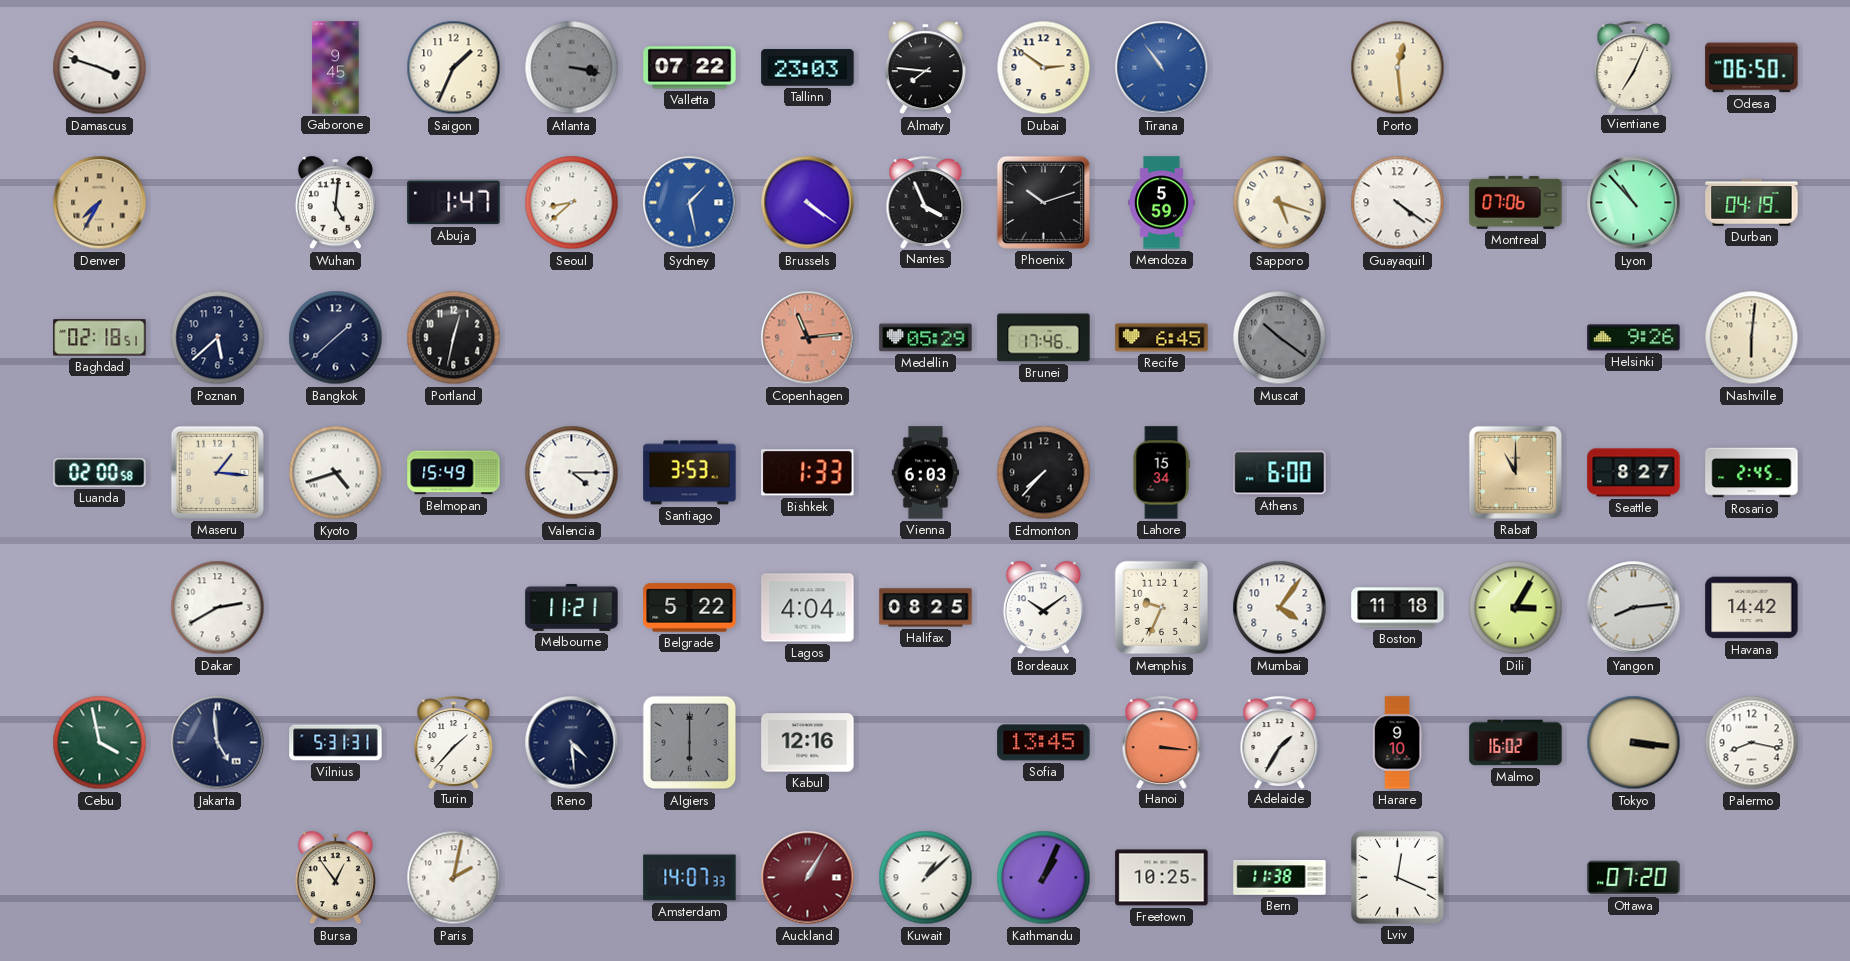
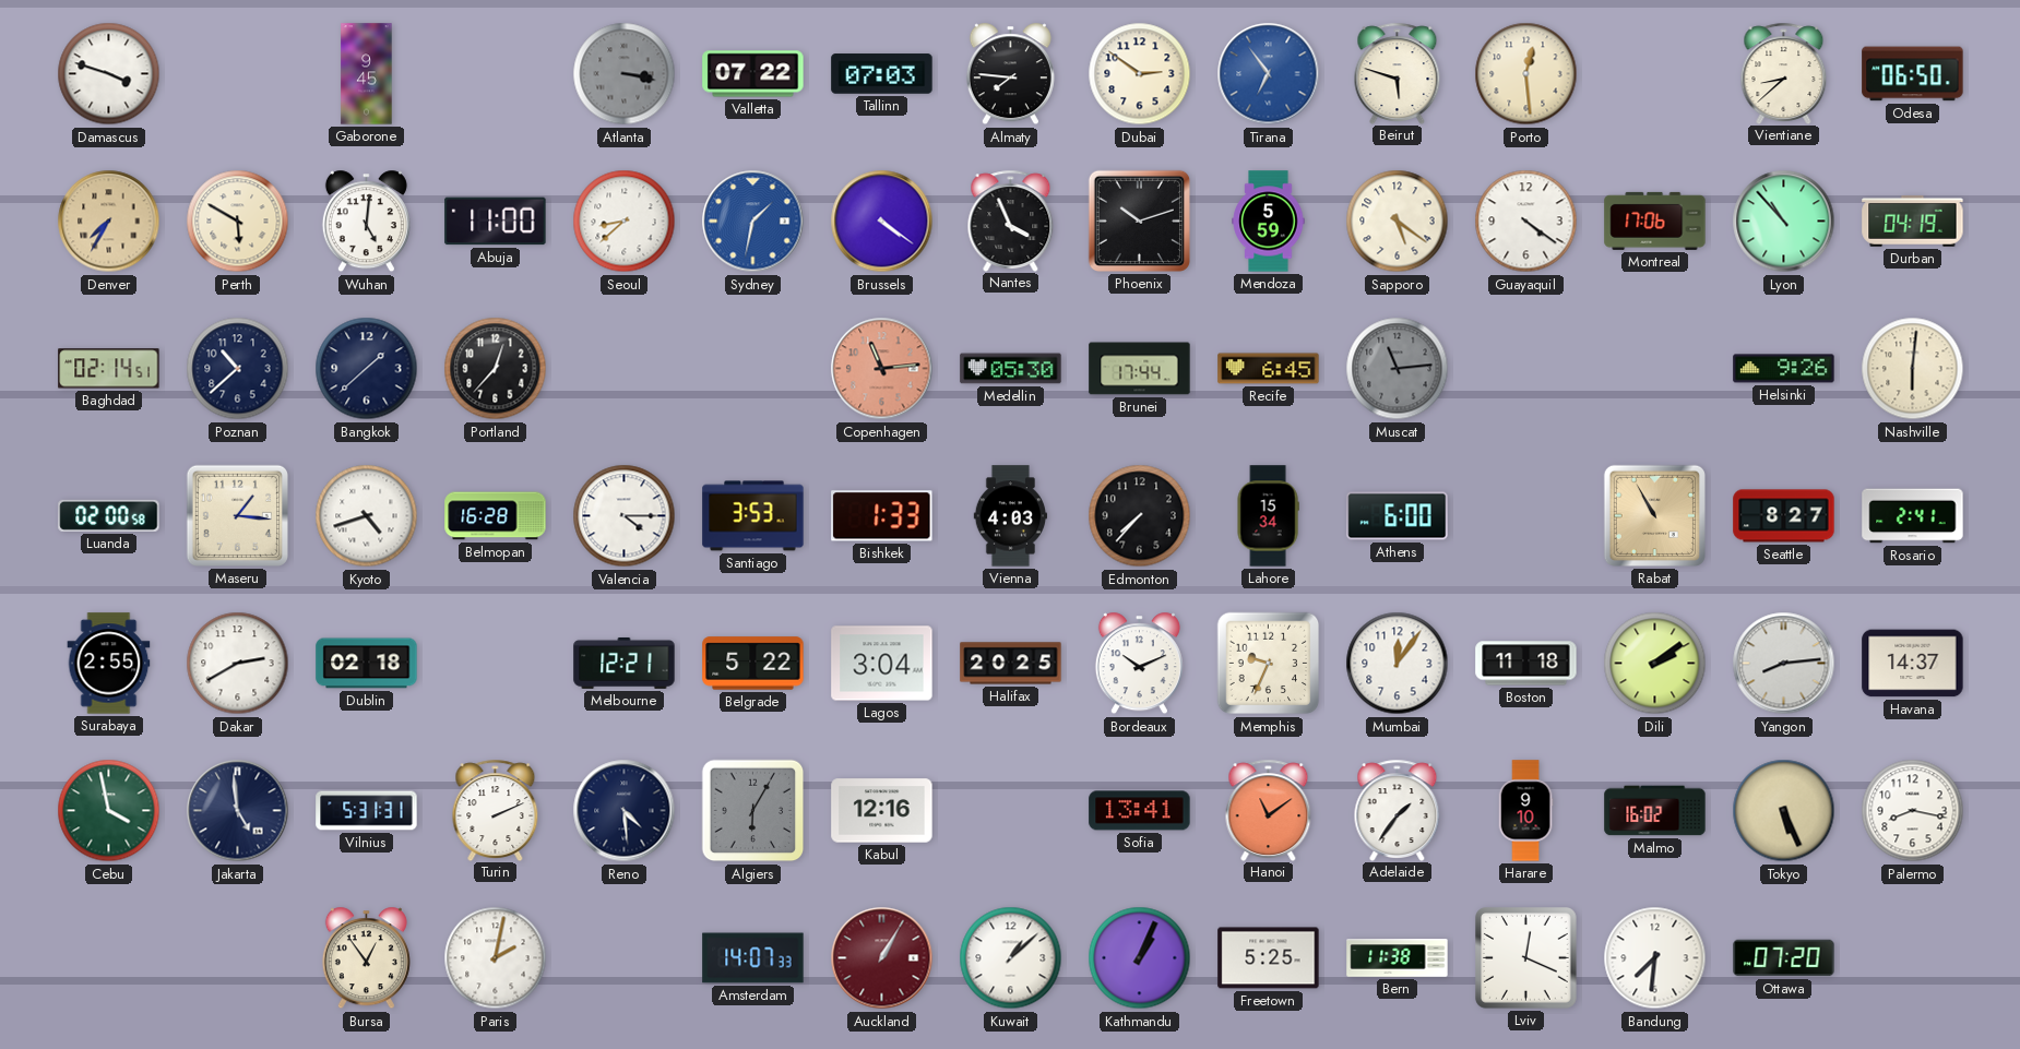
Saigon: 1:34 -> none (454, 68)
Tallinn: 23:03 -> 07:03 (882, 74)
Tirana: 10:54 -> 6:54 (1269, 74)
Beirut: none -> 5:48 (1398, 73)
Vientiane: 7:04 -> 8:38 (1784, 73)
Perth: none -> 5:50 (238, 222)
Abuja: 1:47 -> 11:00 (496, 222)
Sydney: 1:28 -> 1:32 (753, 222)
Sapporo: 5:18 -> 5:21 (1398, 222)
Montreal: 07:06 -> 17:06 (1655, 220)
Baghdad: 02:18 -> 02:14 (109, 369)
Poznan: 5:38 -> 10:38 (238, 369)
Portland: 12:32 -> 12:37 (496, 369)
Medellin: 05:29 -> 05:30 (1011, 369)
Brunei: 17:46 -> 17:44 (1140, 369)
Muscat: 10:21 -> 11:14 (1398, 369)
Belmopan: 15:49 -> 16:28 (496, 516)
Vienna: 6:03 -> 4:03 (1010, 516)
Rabat: 11:00 -> 10:55 (1654, 515)
Rosario: 2:45 -> 2:41 (1913, 516)
Surabaya: none -> 2:55 (109, 664)
Dublin: none -> 02:18 (367, 664)
Melbourne: 11:21 -> 12:21 (625, 663)
Lagos: 4:04 -> 3:04 (882, 664)
Halifax: 08:25 -> 20:25 (1011, 664)
Bordeaux: 10:09 -> 10:11 (1139, 664)
Mumbai: 4:06 -> 12:06 (1398, 664)
Dili: 3:05 -> 2:09 (1655, 664)
Havana: 14:42 -> 14:37 (1913, 664)
Turin: 1:37 -> 2:11 (496, 810)
Algiers: 6:00 -> 6:05 (753, 811)
Sofia: 13:45 -> 13:41 (1140, 811)
Hanoi: 3:16 -> 11:09 (1269, 810)
Adelaide: 1:35 -> 1:36 (1398, 810)
Tokyo: 3:16 -> 5:26 (1784, 811)
Freetown: 10:25 -> 5:25 (1269, 958)
Bandung: none -> 7:31 (1655, 958)
